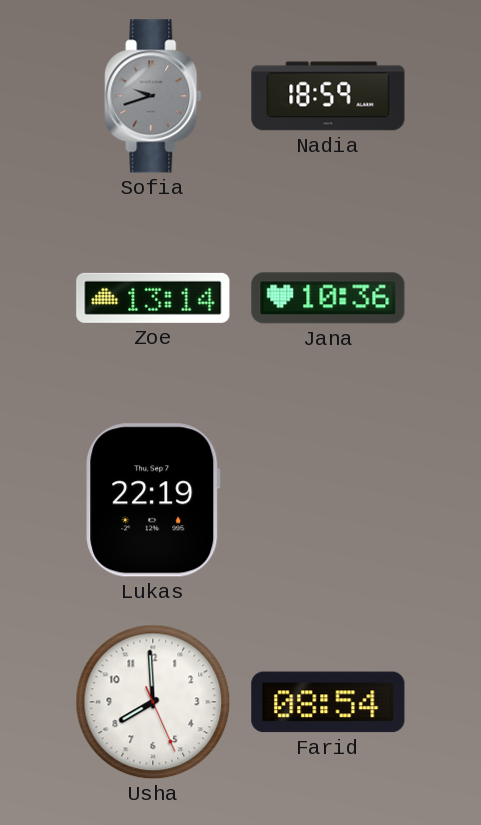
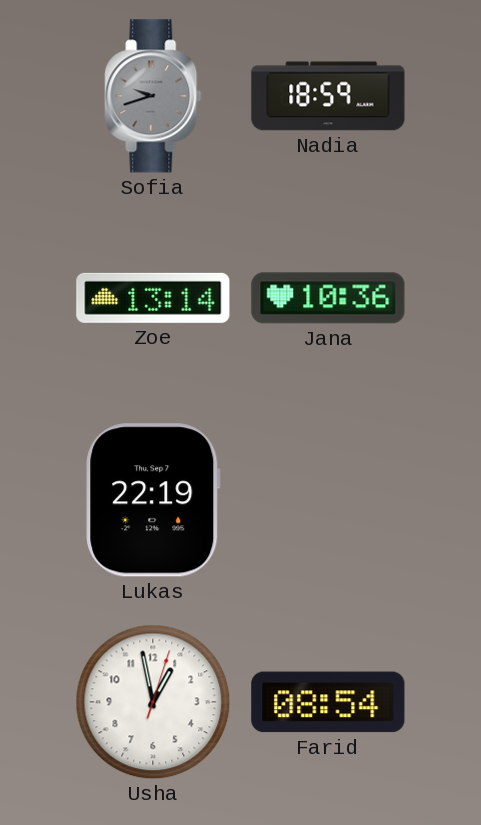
Usha: 7:59 -> 12:58 (153, 702)
